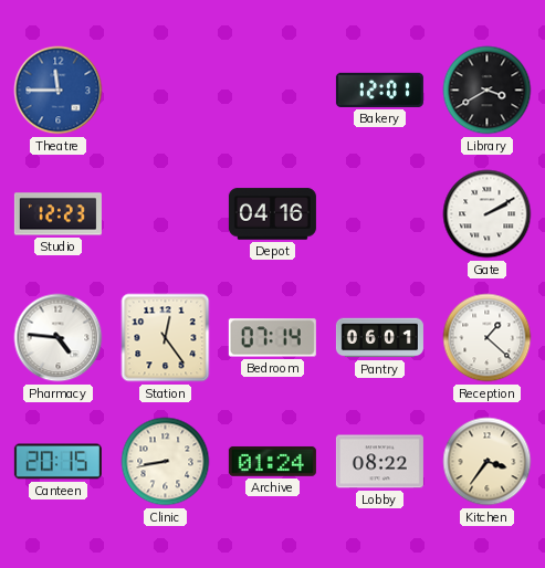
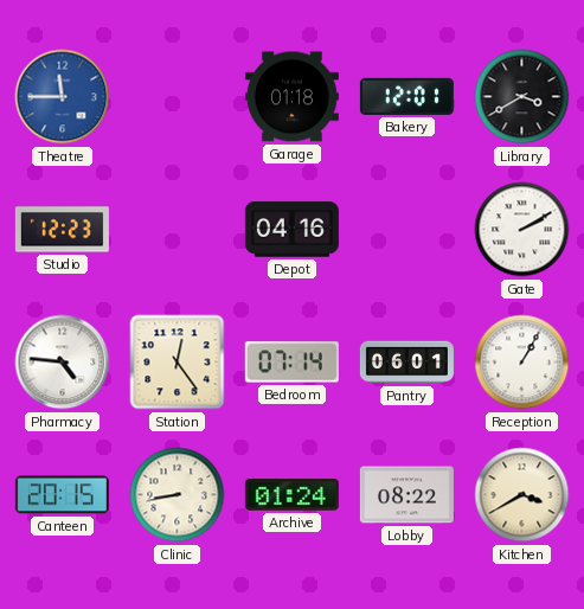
Garage: none -> 01:18 (291, 97)
Reception: 1:22 -> 1:05 (522, 363)
Kitchen: 3:36 -> 3:40 (522, 495)
